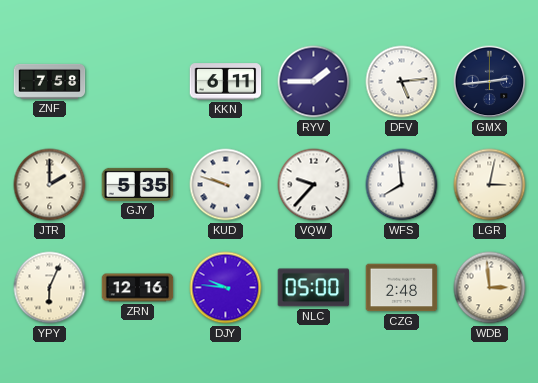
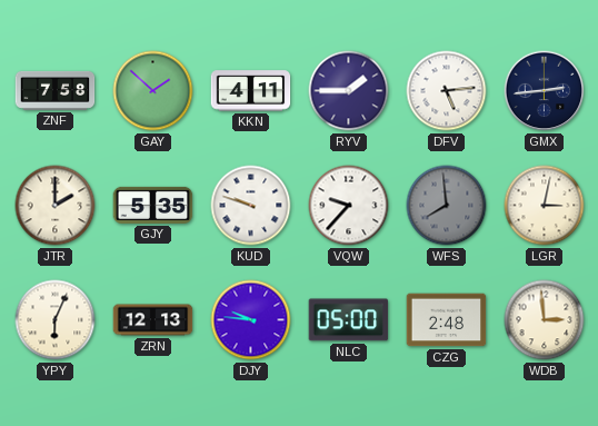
GAY: none -> 1:52 (153, 91)
KKN: 6:11 -> 4:11 (251, 91)
WFS dial: white -> grey (447, 206)
ZRN: 12:16 -> 12:13 (153, 320)
